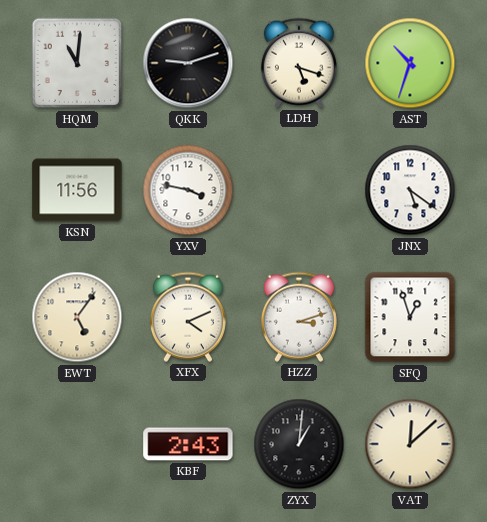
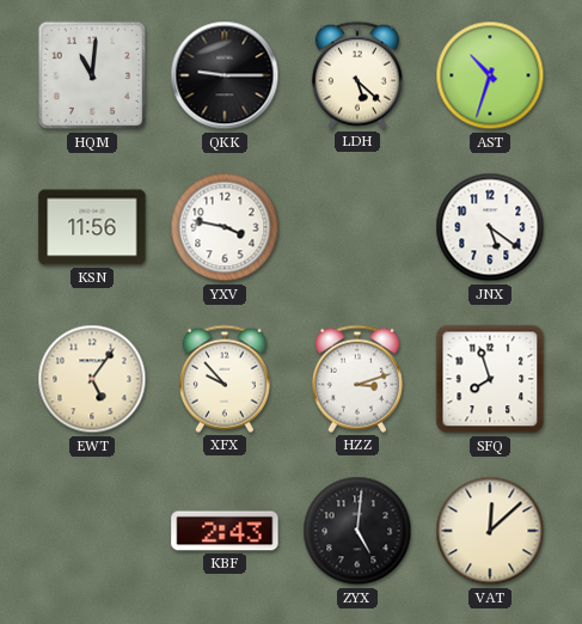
QKK: 9:12 -> 9:15 (225, 75)
LDH: 5:18 -> 5:22 (357, 75)
XFX: 4:11 -> 9:53 (225, 379)
SFQ: 12:57 -> 7:57 (490, 379)
ZYX: 1:01 -> 5:01 (357, 531)
